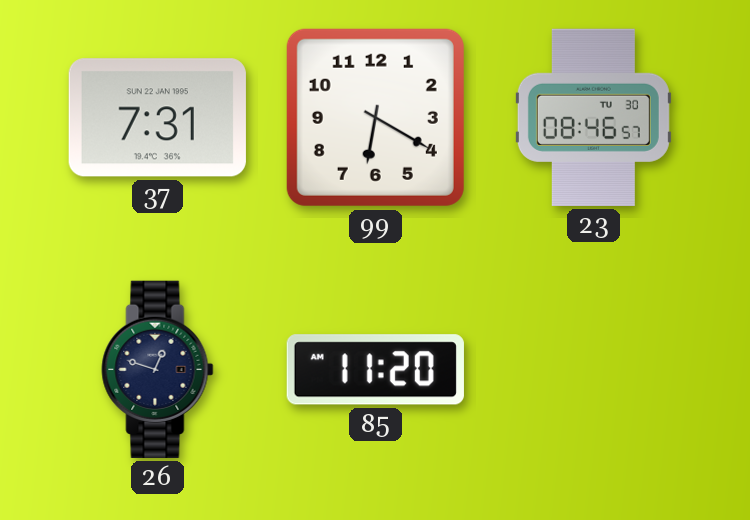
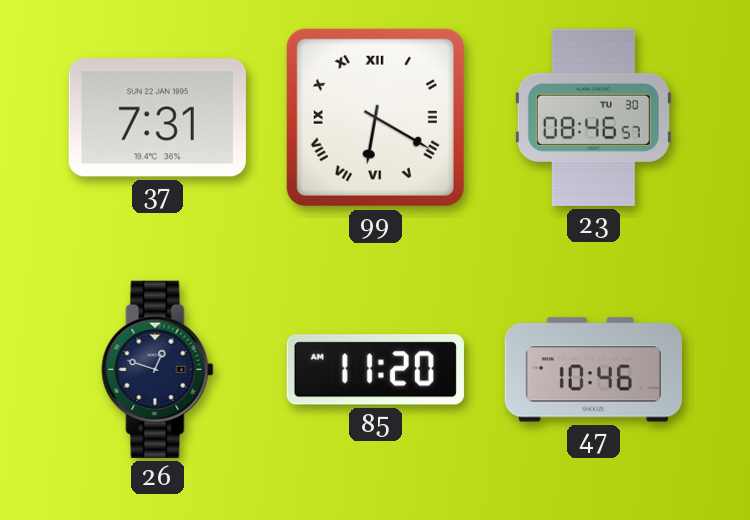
99 numerals: Arabic -> Roman (375, 117)
47: none -> 10:46 (593, 370)
